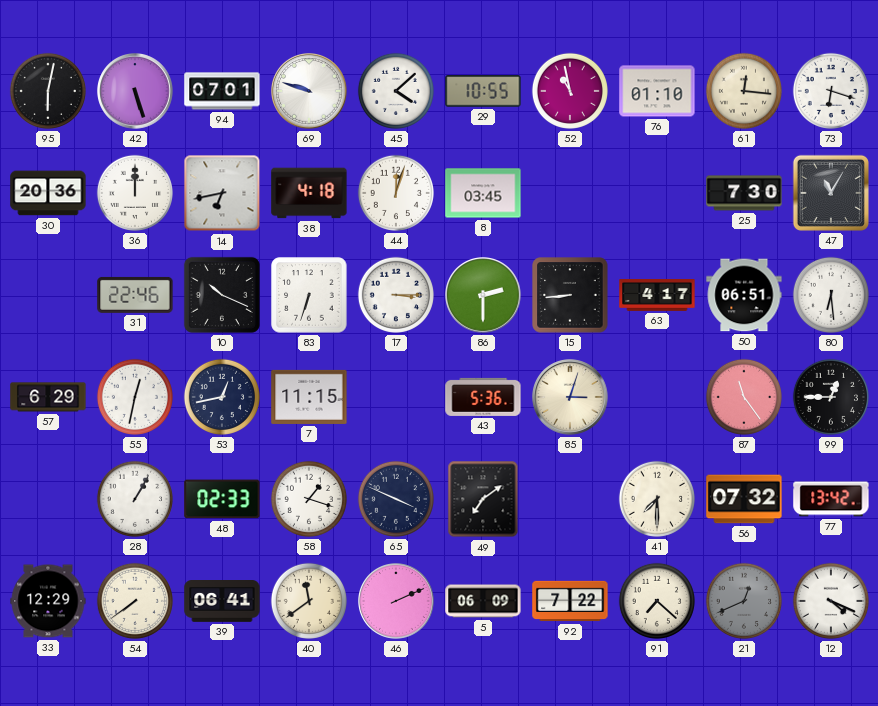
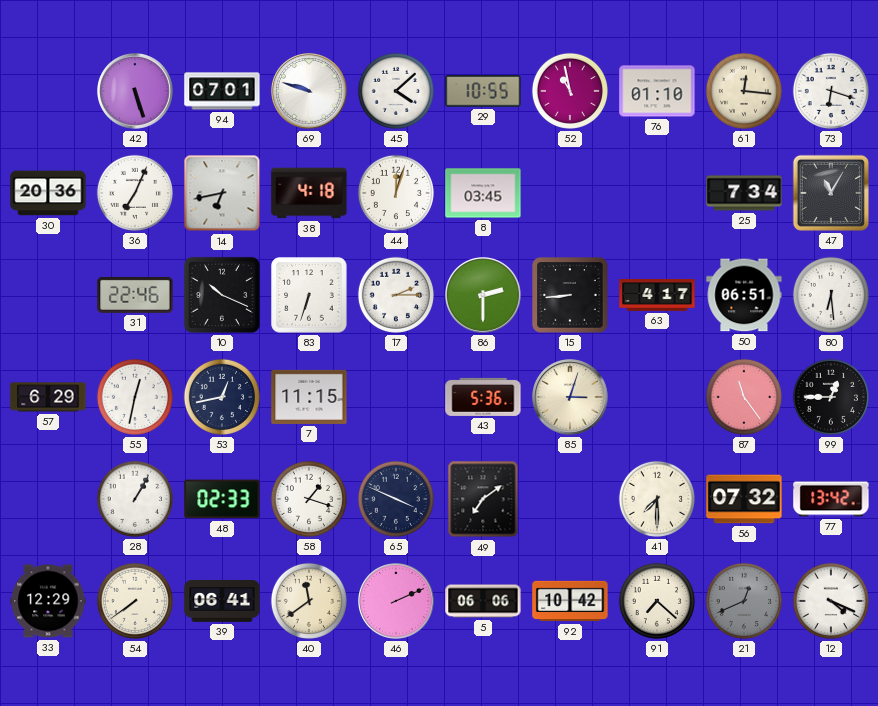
95: 6:02 -> none (48, 91)
36: 12:00 -> 7:04 (135, 193)
25: 7:30 -> 7:34 (744, 193)
17: 3:15 -> 2:15 (396, 295)
5: 06:09 -> 06:06 (483, 601)
92: 7:22 -> 10:42 (570, 601)
